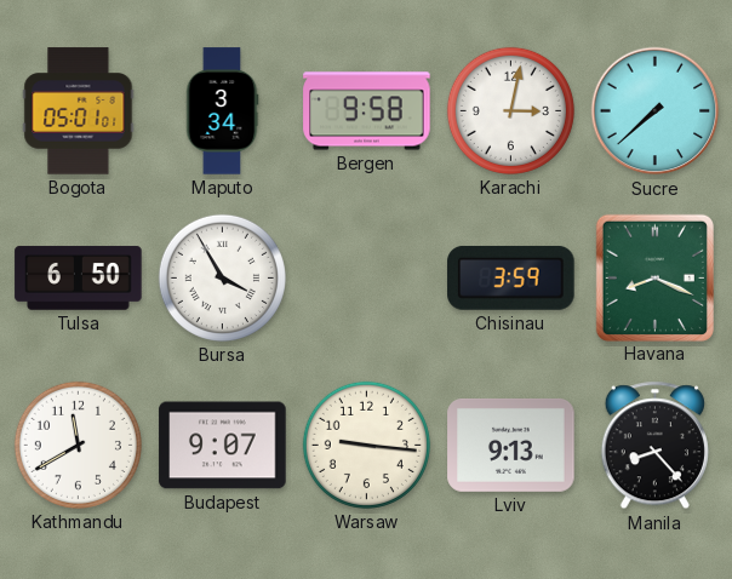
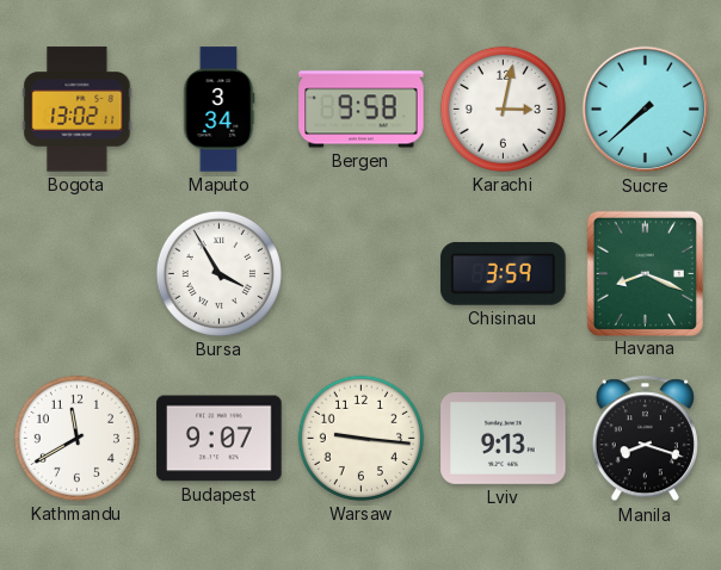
Bogota: 05:01 -> 13:02 (78, 110)
Tulsa: 6:50 -> none (79, 279)
Manila: 8:23 -> 8:18 (645, 439)
